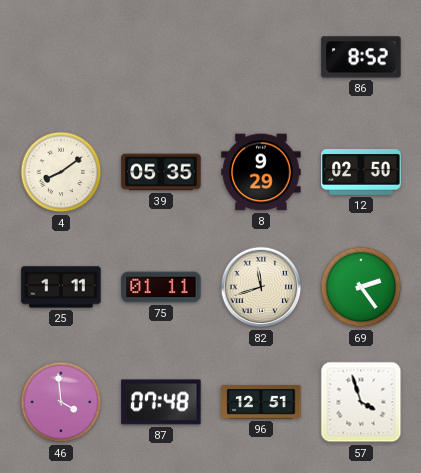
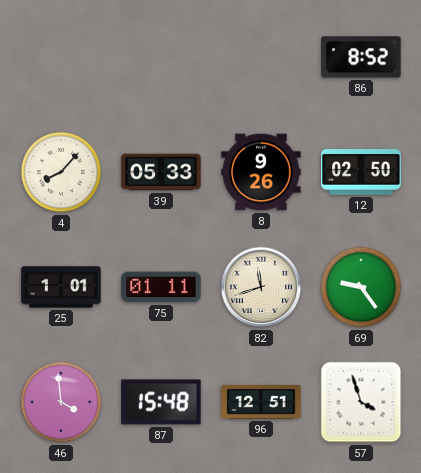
4: 8:09 -> 8:07 (61, 172)
39: 05:35 -> 05:33 (161, 172)
8: 9:29 -> 9:26 (261, 172)
25: 1:11 -> 1:01 (61, 287)
69: 2:24 -> 9:24 (361, 287)
87: 07:48 -> 15:48 (161, 402)
